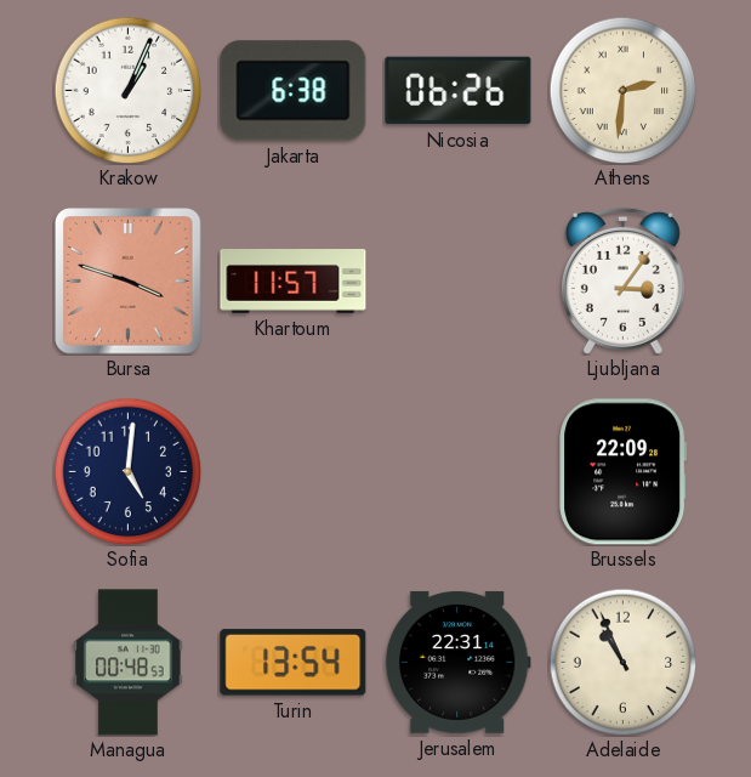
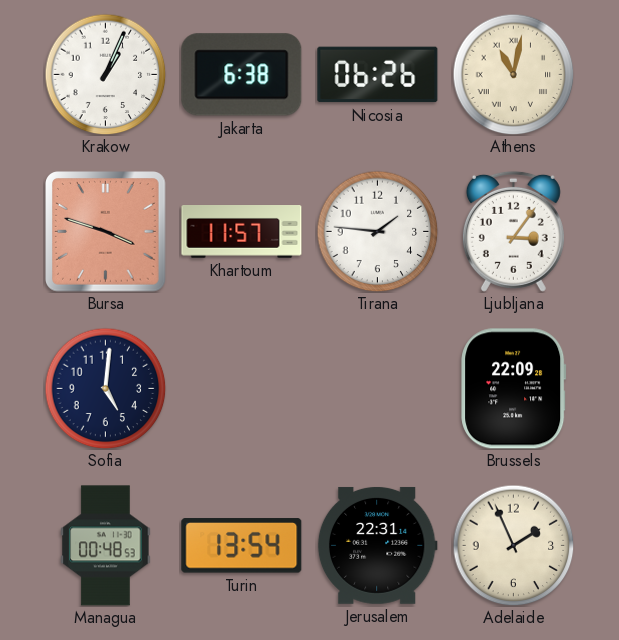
Athens: 2:31 -> 11:02 (513, 74)
Tirana: none -> 1:46 (377, 231)
Adelaide: 10:56 -> 1:56 (513, 545)
